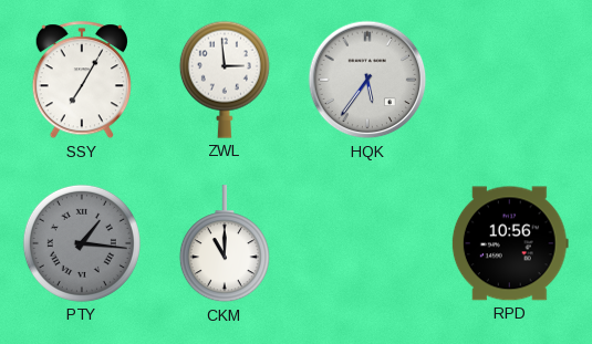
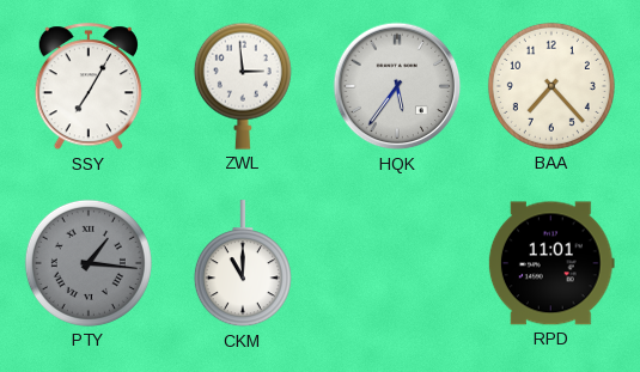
BAA: none -> 7:23 (551, 86)
RPD: 10:56 -> 11:01 (551, 263)
